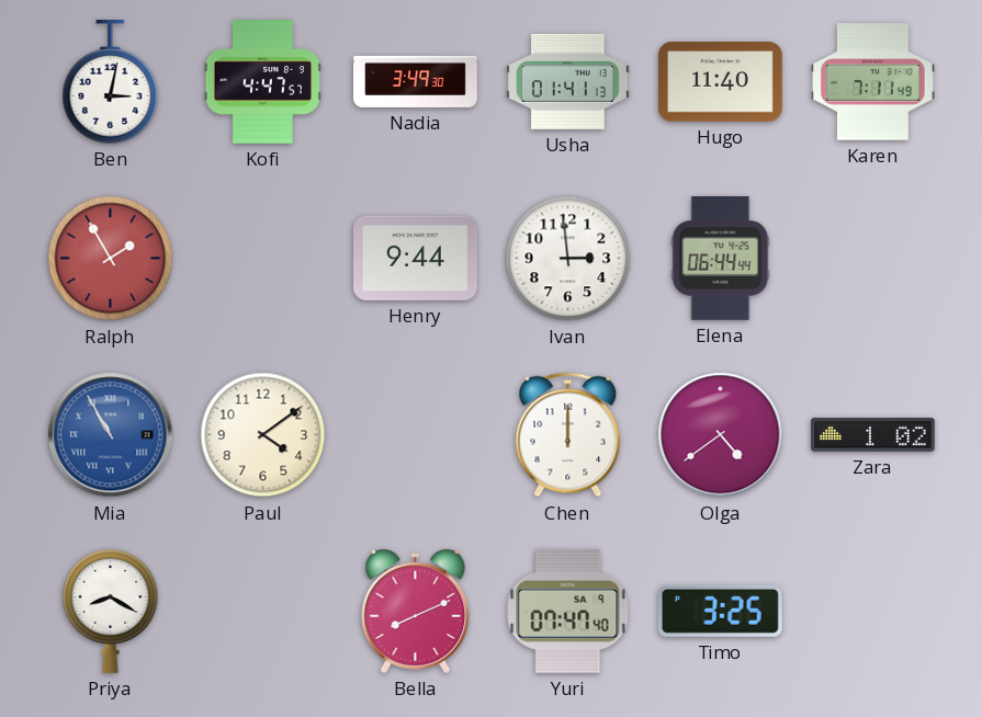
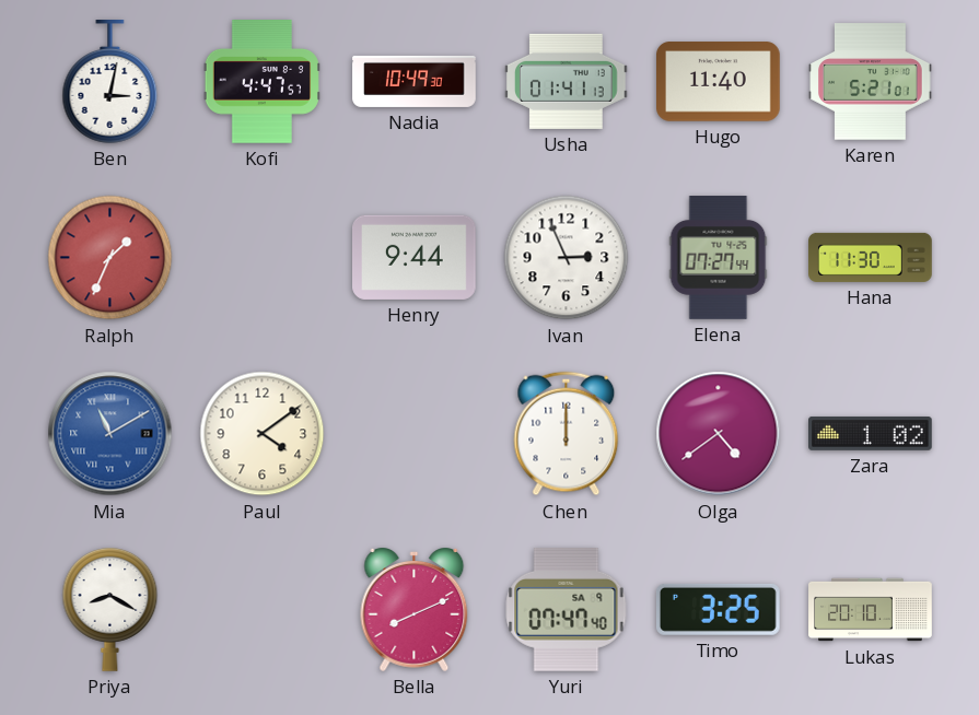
Nadia: 3:49 -> 10:49 (415, 81)
Karen: 7:11 -> 5:21 (871, 82)
Ralph: 1:55 -> 1:34 (110, 258)
Ivan: 2:59 -> 2:56 (567, 258)
Elena: 06:44 -> 07:27 (719, 258)
Hana: none -> 11:30 (871, 257)
Mia: 10:55 -> 11:10 (110, 434)
Lukas: none -> 20:10 (871, 610)
